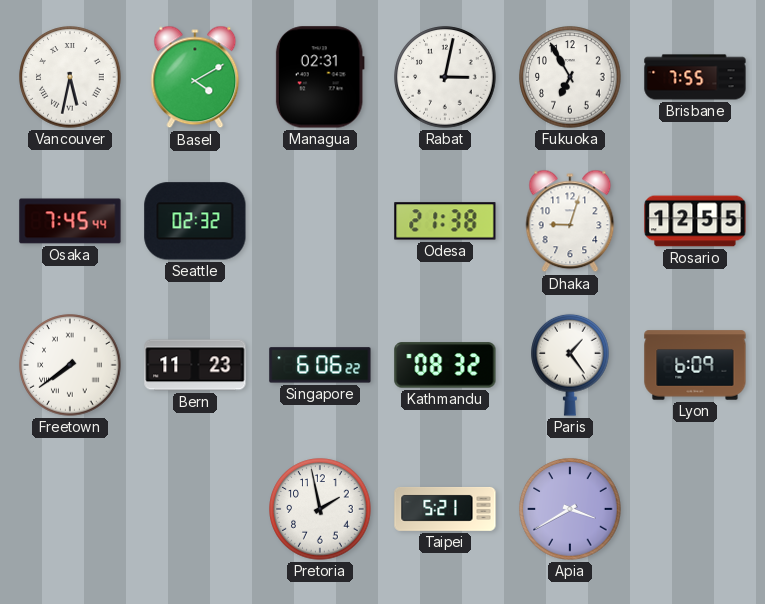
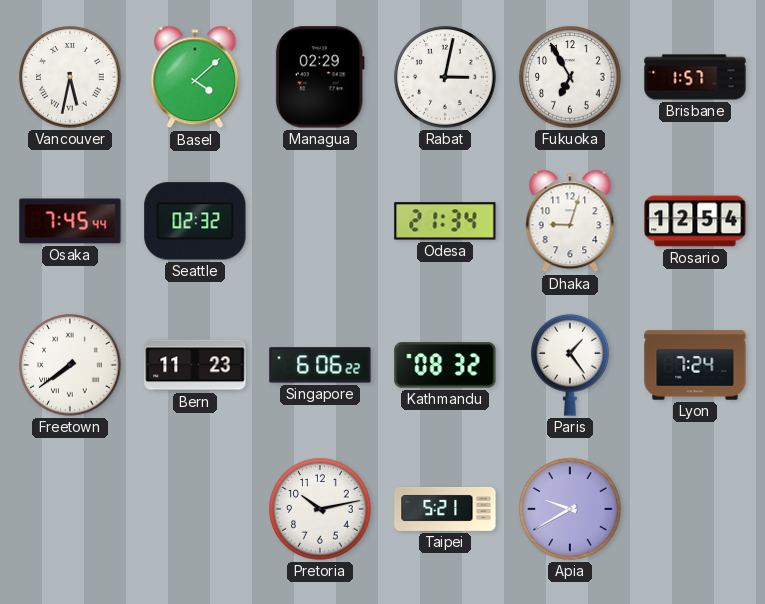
Basel: 4:10 -> 4:08 (195, 77)
Managua: 02:31 -> 02:29 (320, 77)
Brisbane: 7:55 -> 1:57 (695, 77)
Odesa: 21:38 -> 21:34 (445, 221)
Rosario: 12:55 -> 12:54 (695, 221)
Lyon: 6:09 -> 7:24 (695, 365)
Pretoria: 1:58 -> 10:13 (320, 509)
Apia: 3:40 -> 9:40 (570, 509)
